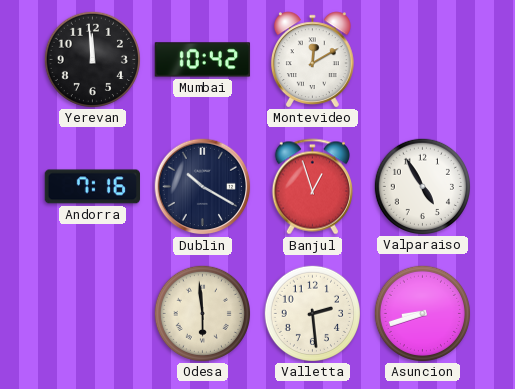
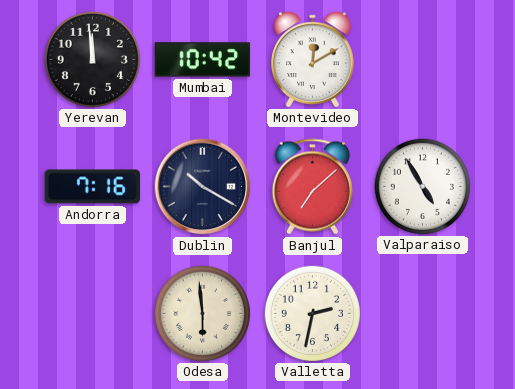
Banjul: 12:57 -> 7:08 (312, 187)
Valletta: 2:29 -> 2:32 (312, 313)
Asuncion: 8:42 -> none (422, 313)
